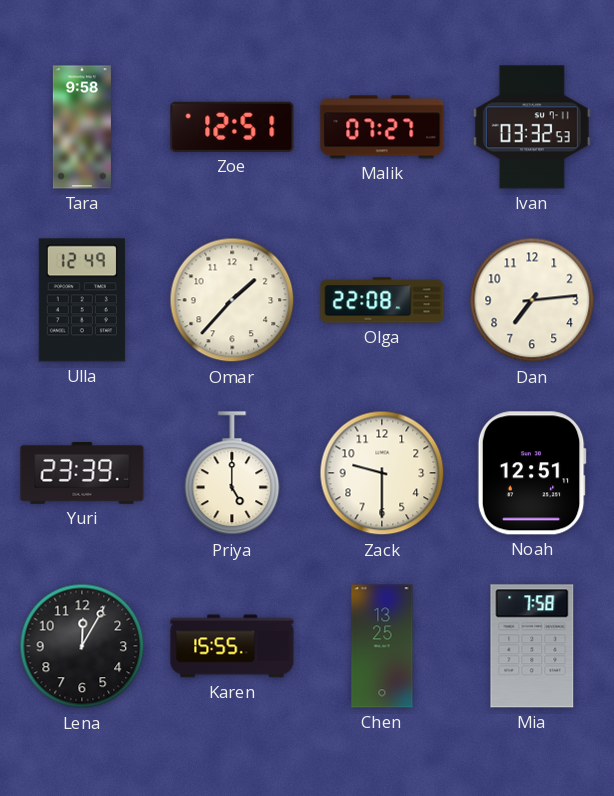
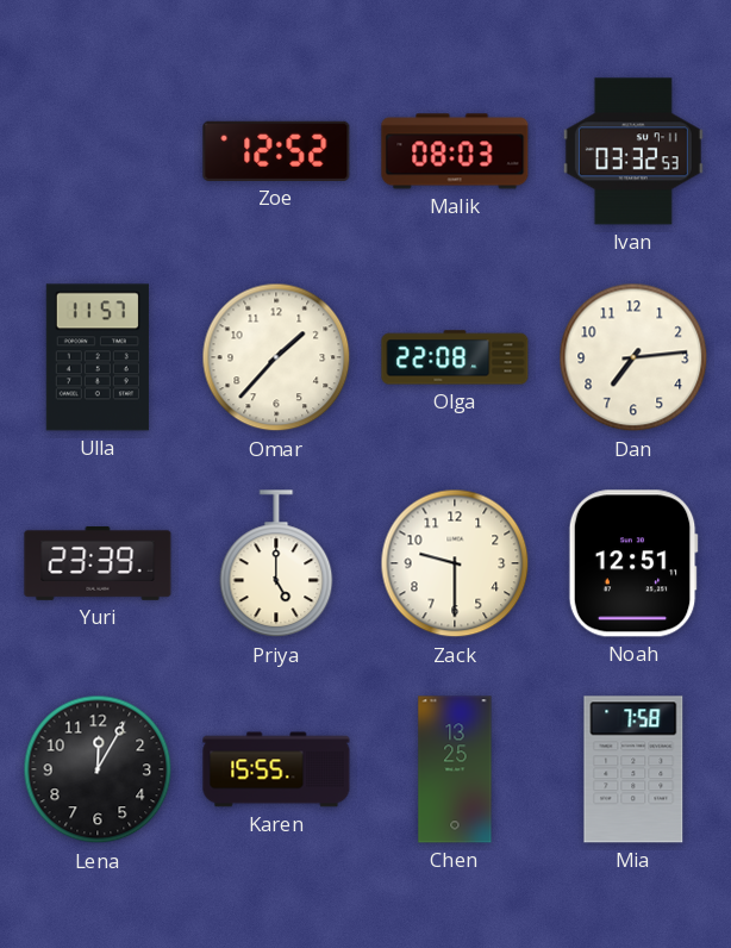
Tara: 9:58 -> none (82, 127)
Zoe: 12:51 -> 12:52 (276, 151)
Malik: 07:27 -> 08:03 (455, 151)
Ulla: 12:49 -> 11:57 (98, 357)
